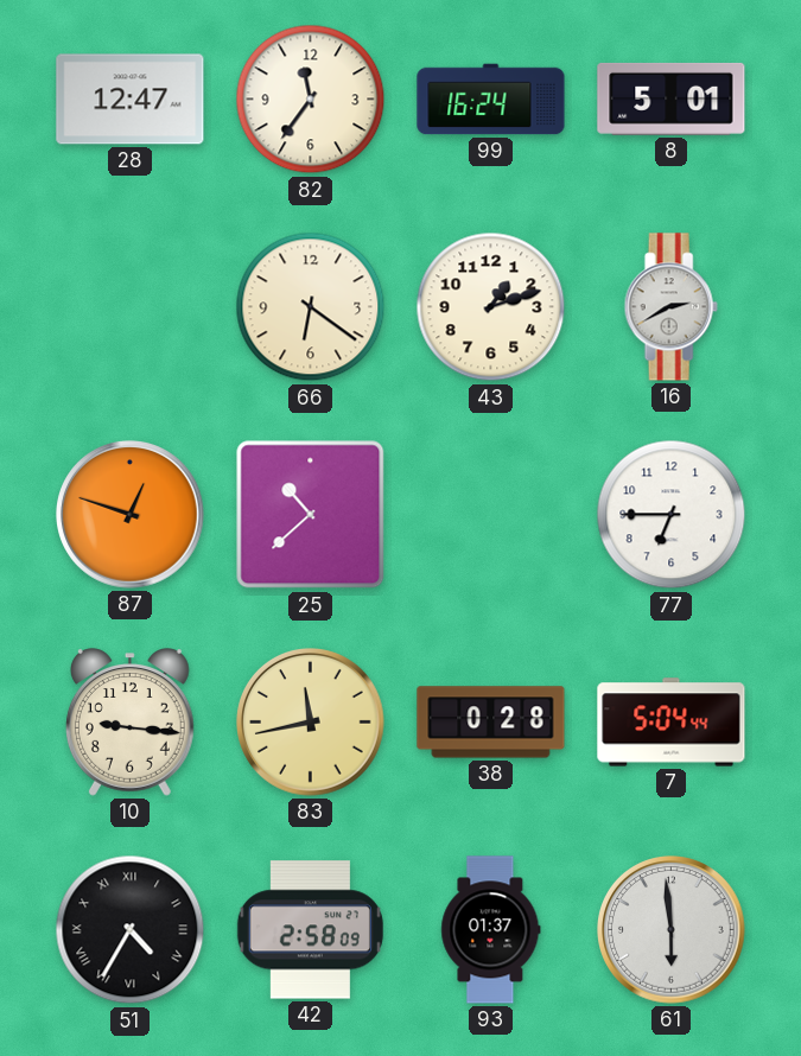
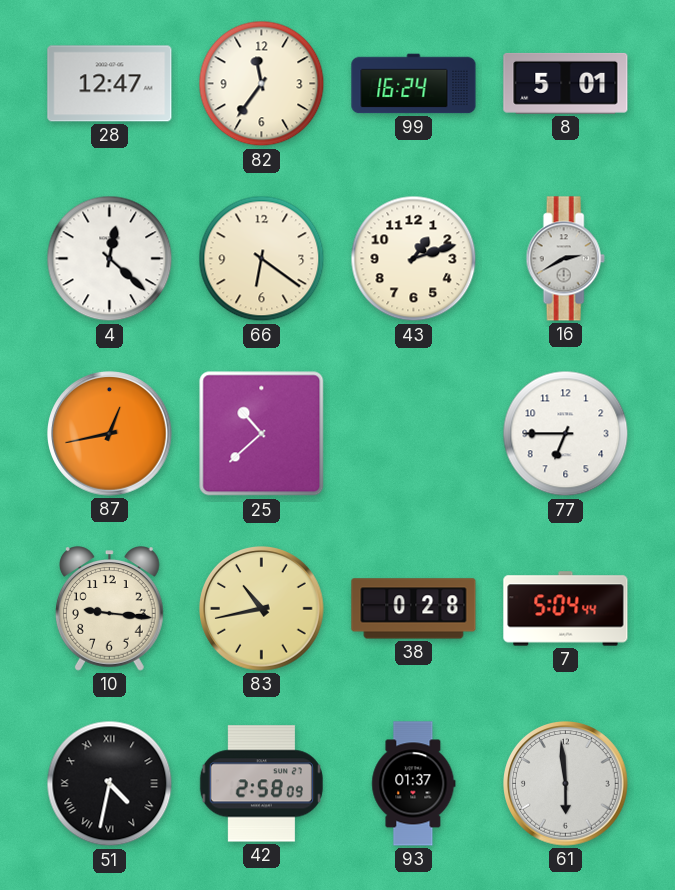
4: none -> 12:22 (110, 259)
87: 12:48 -> 12:43 (110, 434)
83: 11:43 -> 10:43 (262, 609)
51: 4:35 -> 4:32 (110, 784)
